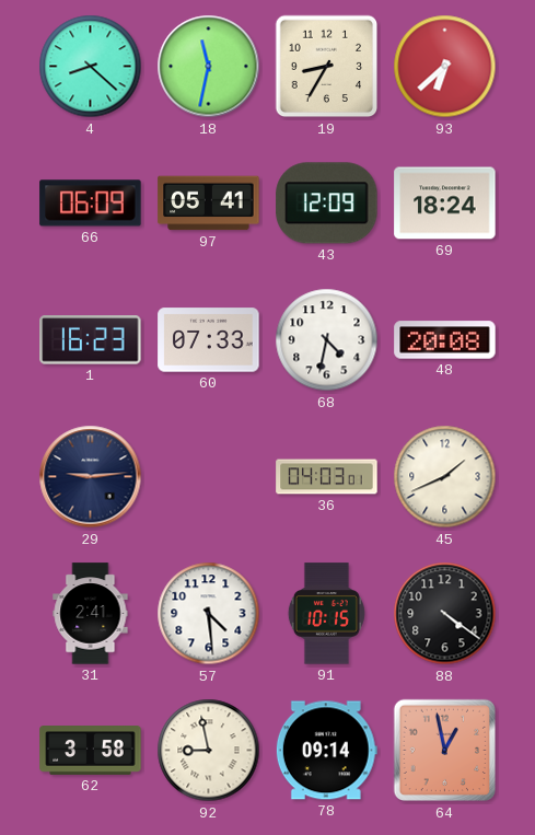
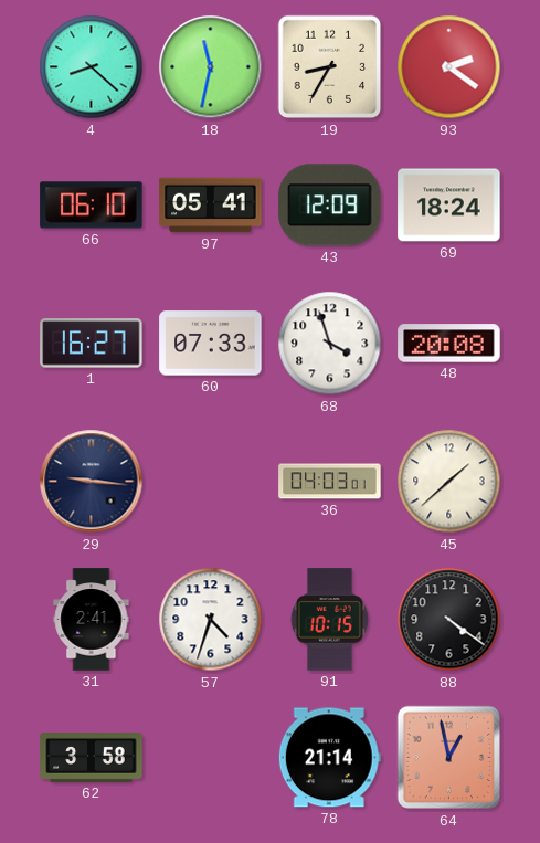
93: 6:38 -> 2:21 (449, 67)
66: 06:09 -> 06:10 (92, 206)
1: 16:23 -> 16:27 (92, 344)
68: 4:32 -> 3:57 (330, 344)
29: 9:14 -> 9:16 (92, 482)
45: 1:41 -> 1:38 (449, 482)
57: 4:29 -> 4:33 (211, 620)
92: 8:58 -> none (209, 751)
78: 09:14 -> 21:14 (329, 758)
